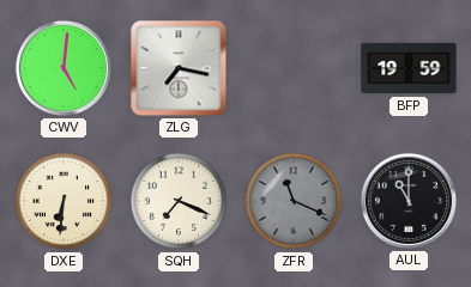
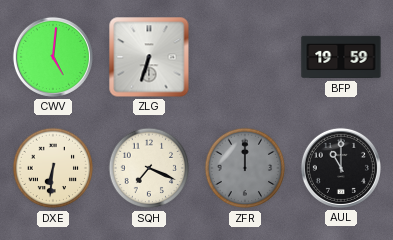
ZLG: 7:17 -> 6:33 (149, 57)
ZFR: 11:19 -> 12:00 (245, 168)
